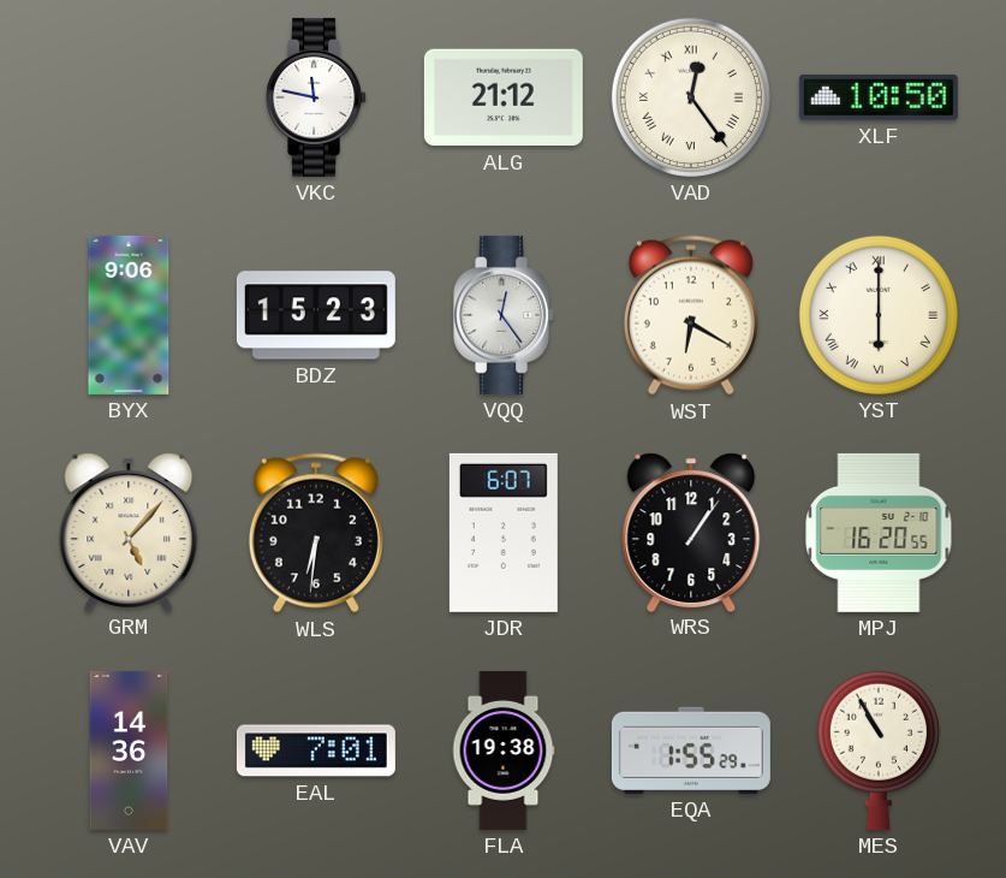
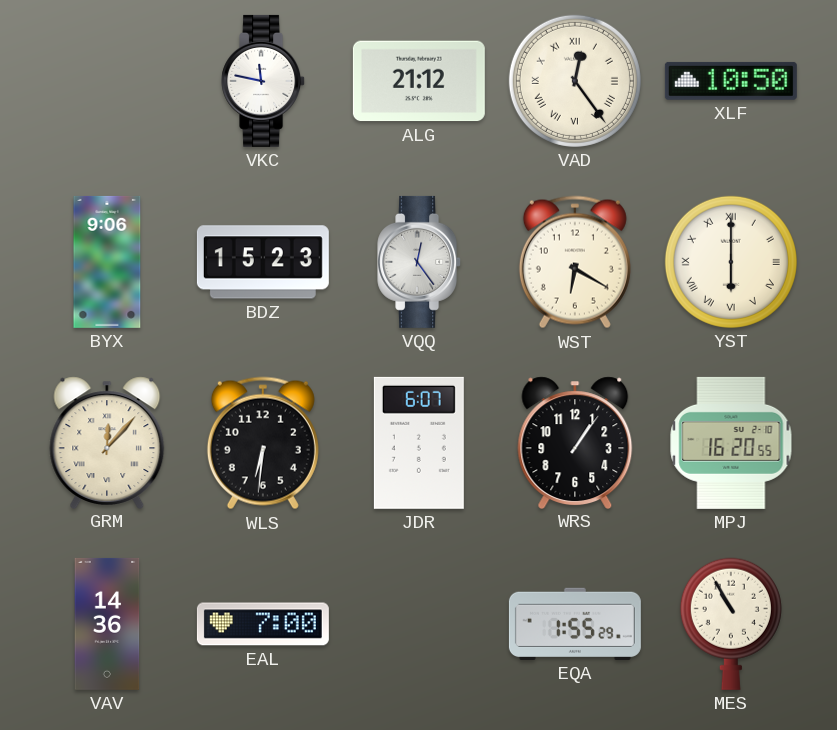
GRM: 5:07 -> 12:07 (107, 442)
EAL: 7:01 -> 7:00 (263, 624)
FLA: 19:38 -> none (504, 751)
